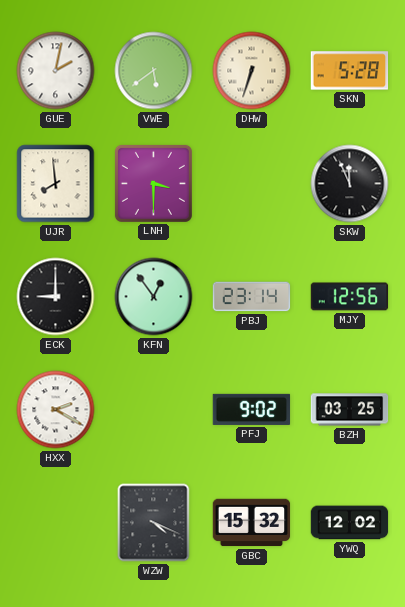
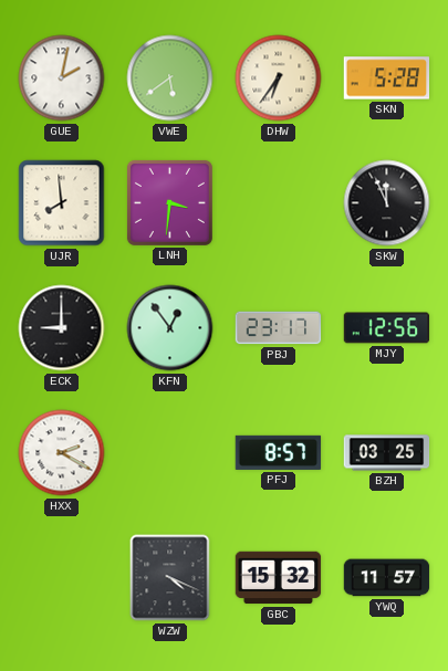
DHW: 6:33 -> 6:36 (279, 78)
LNH: 3:30 -> 3:31 (169, 202)
PBJ: 23:14 -> 23:17 (279, 328)
PFJ: 9:02 -> 8:57 (279, 452)
YWQ: 12:02 -> 11:57 (387, 578)
